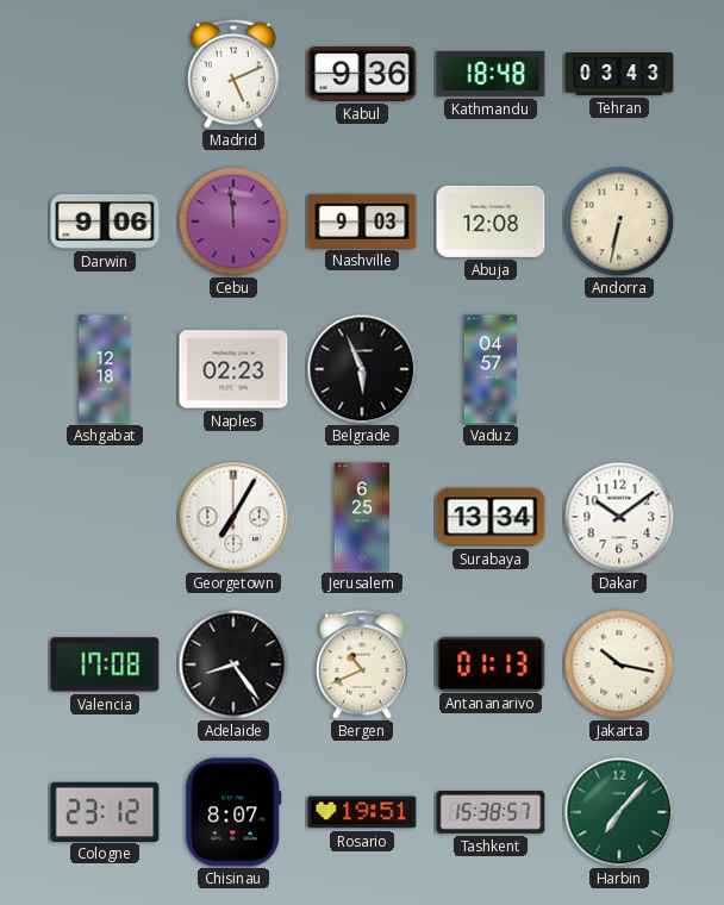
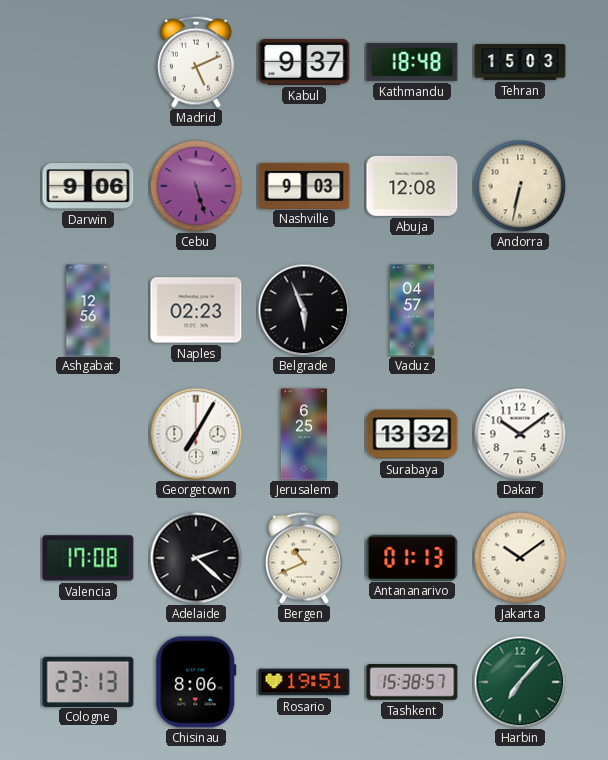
Kabul: 9:36 -> 9:37 (304, 62)
Tehran: 03:43 -> 15:03 (520, 63)
Cebu: 11:59 -> 5:27 (196, 186)
Ashgabat: 12:18 -> 12:56 (88, 310)
Surabaya: 13:34 -> 13:32 (412, 434)
Adelaide: 8:24 -> 2:22 (196, 558)
Jakarta: 10:17 -> 10:09 (520, 558)
Cologne: 23:12 -> 23:13 (88, 681)
Chisinau: 8:07 -> 8:06 (196, 682)
